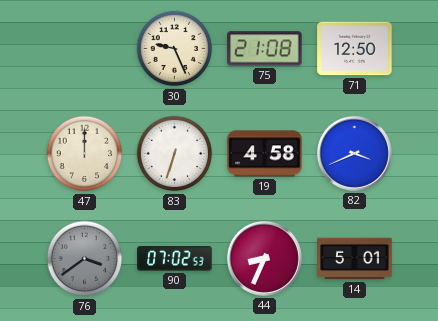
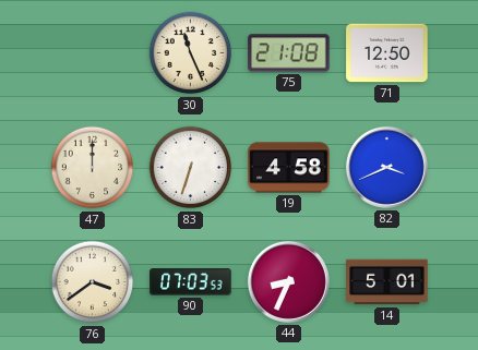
30: 9:26 -> 11:26 (191, 53)
76 dial: grey -> cream (93, 282)
90: 07:02 -> 07:03 (191, 282)
